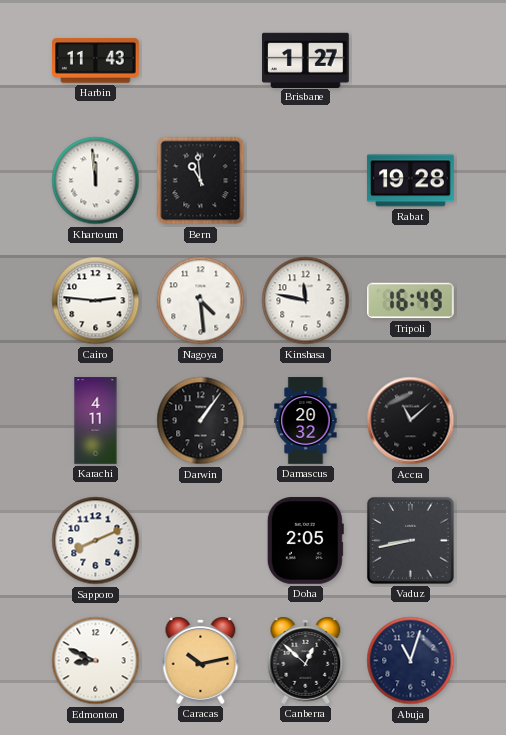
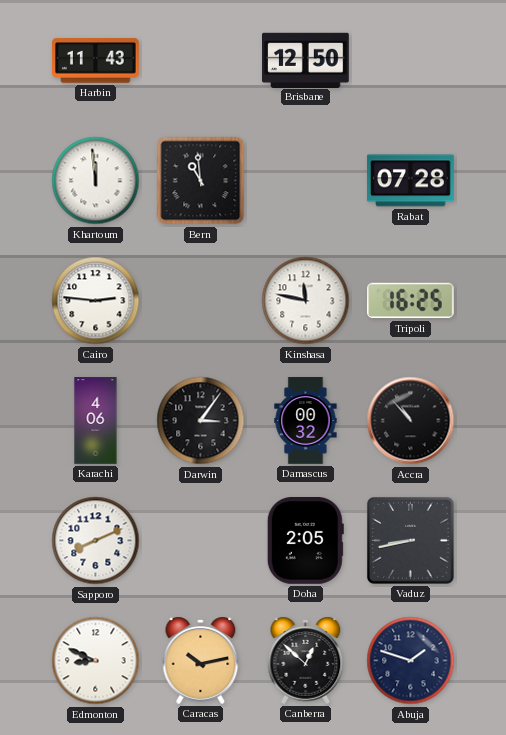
Brisbane: 1:27 -> 12:50 (306, 60)
Rabat: 19:28 -> 07:28 (411, 181)
Nagoya: 4:29 -> none (201, 301)
Tripoli: 16:49 -> 16:25 (411, 301)
Karachi: 4:11 -> 4:06 (96, 421)
Darwin: 1:06 -> 3:06 (201, 421)
Damascus: 20:32 -> 00:32 (306, 421)
Accra: 11:08 -> 10:53 (411, 421)
Abuja: 11:03 -> 1:48 (411, 661)
